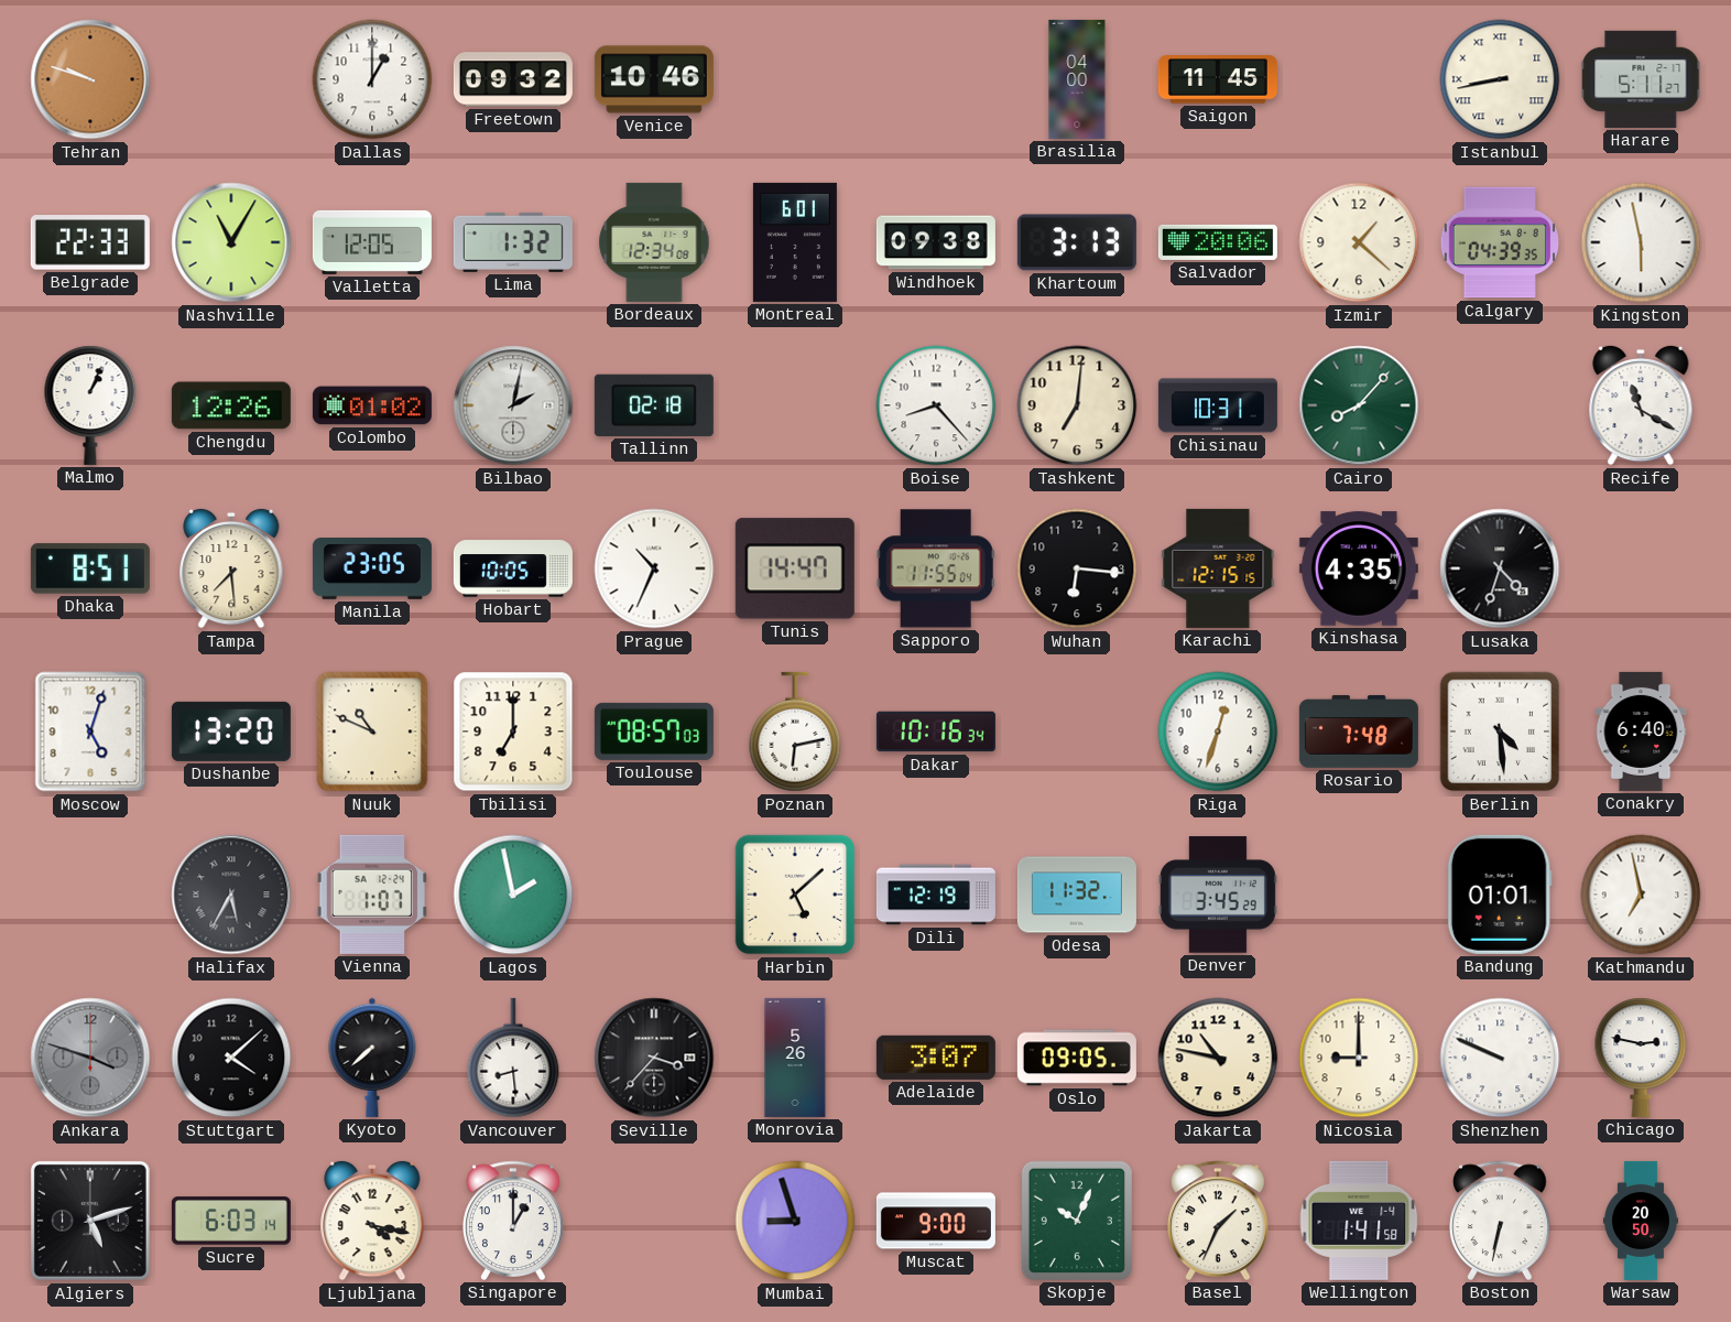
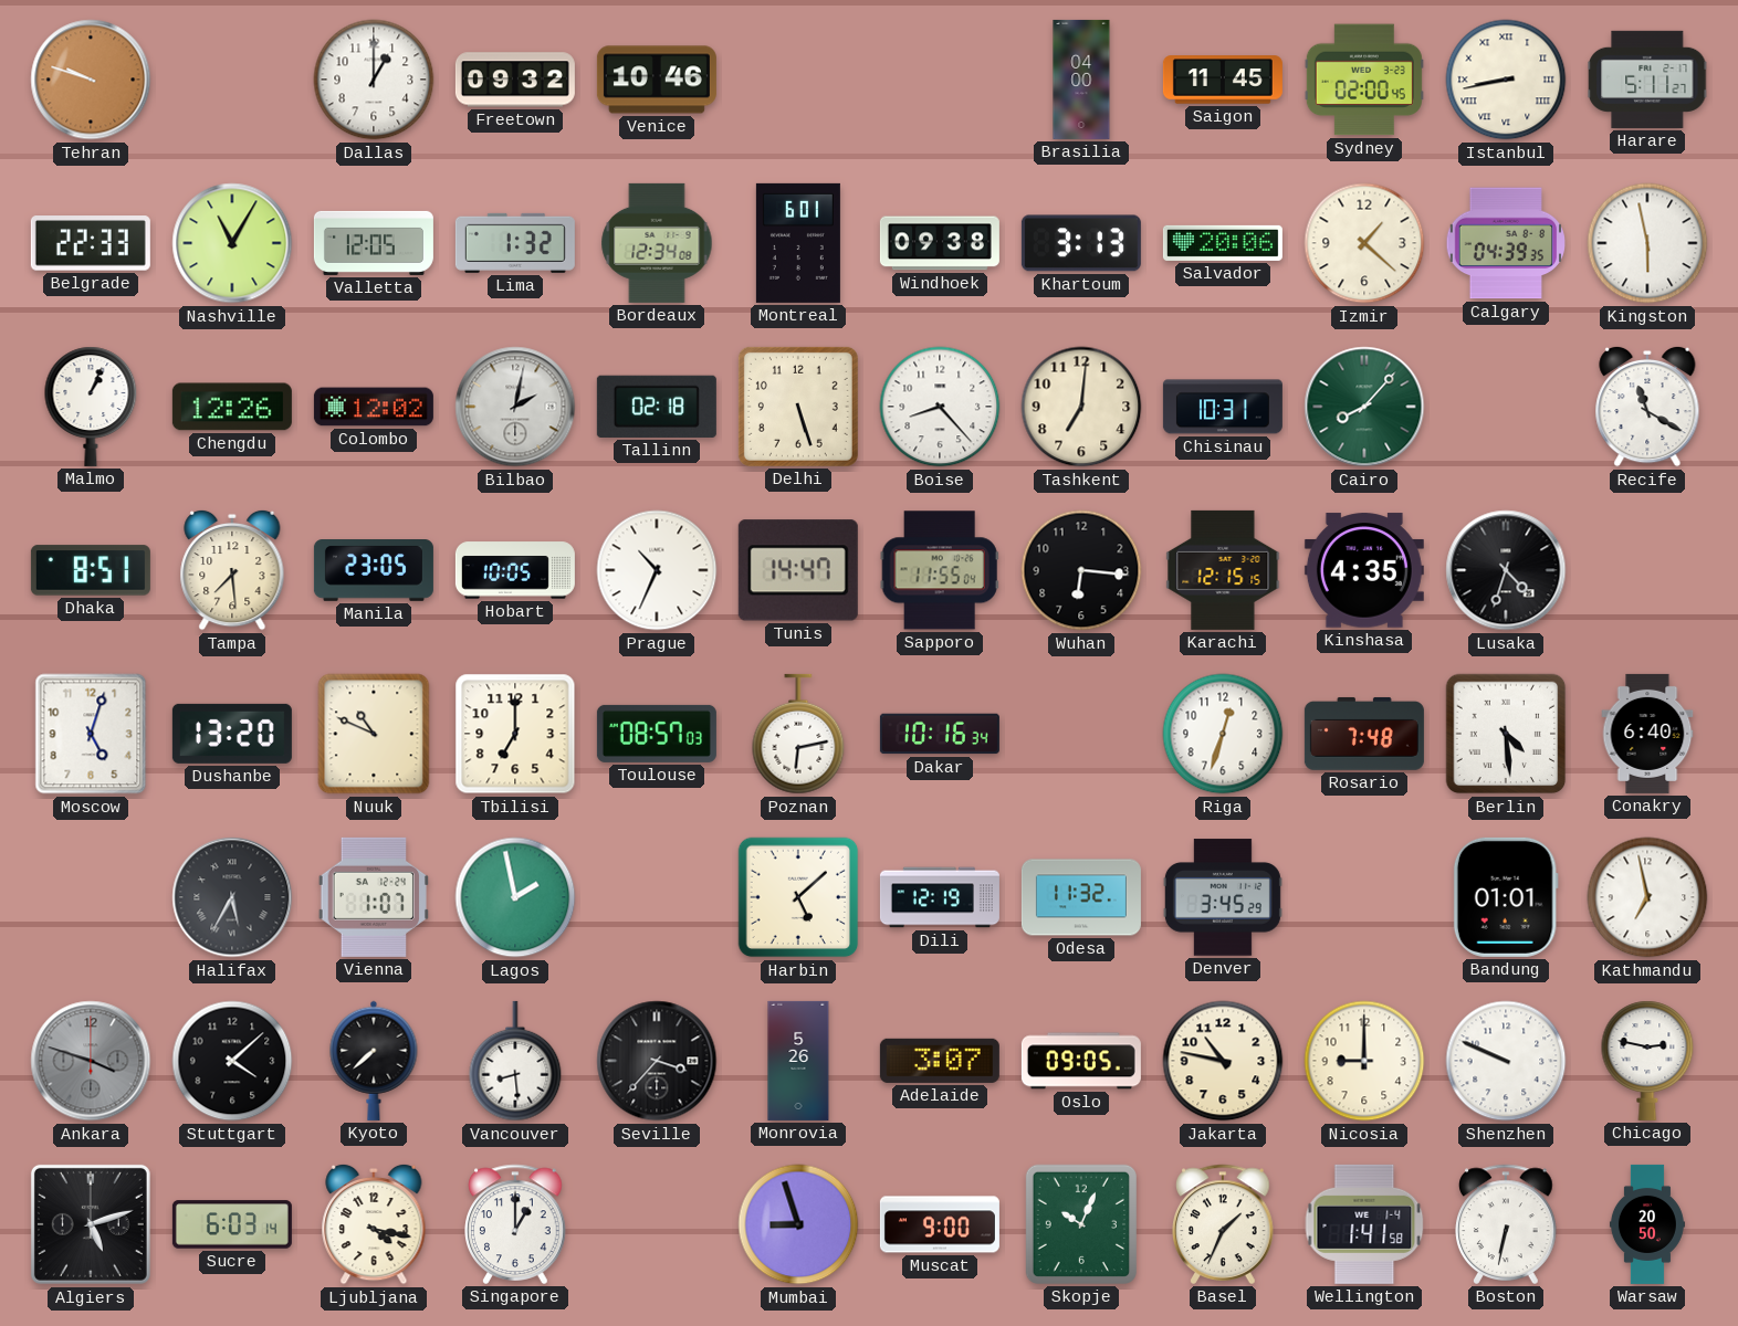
Sydney: none -> 02:00 (1364, 80)
Colombo: 01:02 -> 12:02 (374, 407)
Delhi: none -> 5:27 (798, 407)
